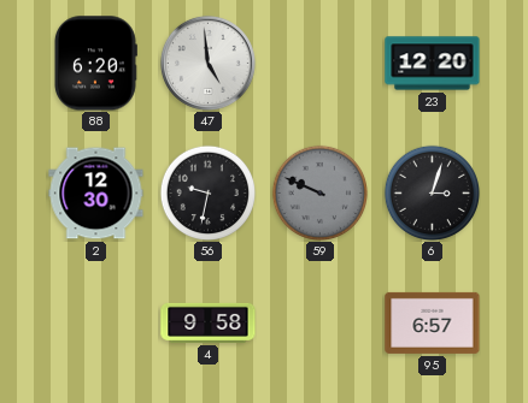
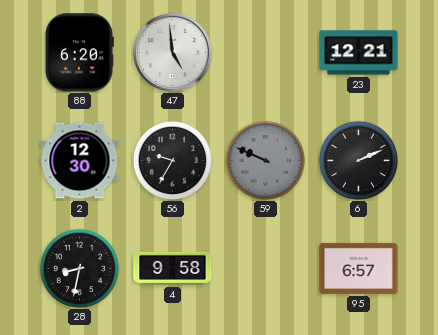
23: 12:20 -> 12:21 (359, 53)
56: 9:32 -> 9:35 (172, 160)
6: 3:03 -> 2:11 (358, 160)
28: none -> 8:32 (79, 268)
